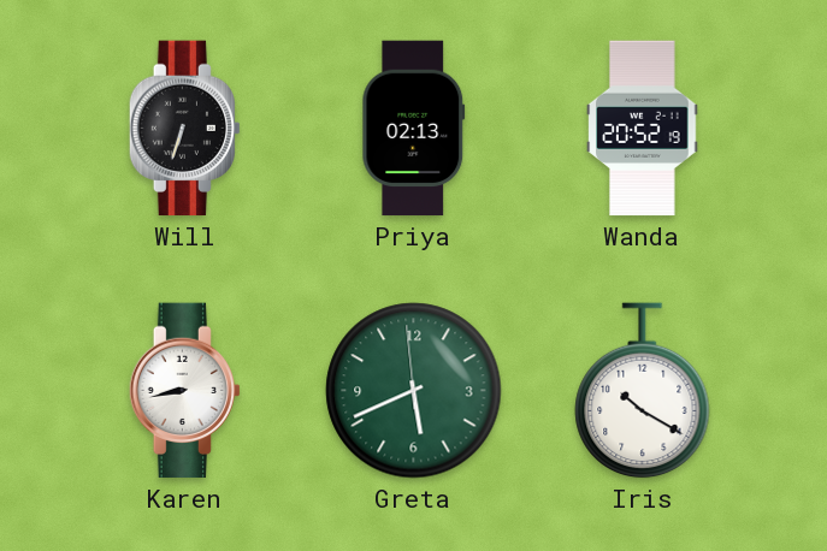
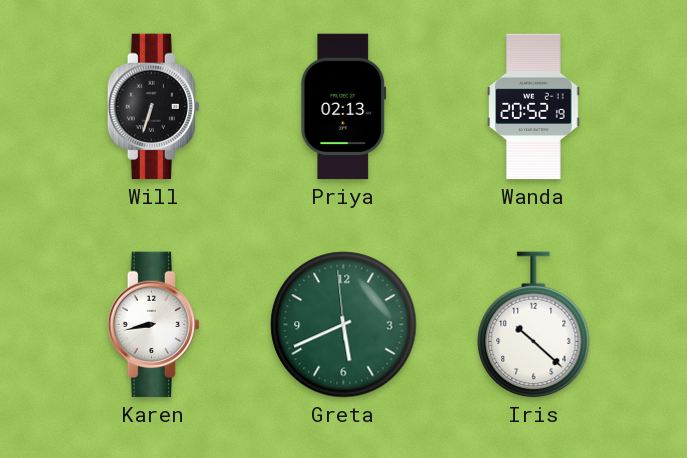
Iris: 10:20 -> 10:22 (534, 325)
